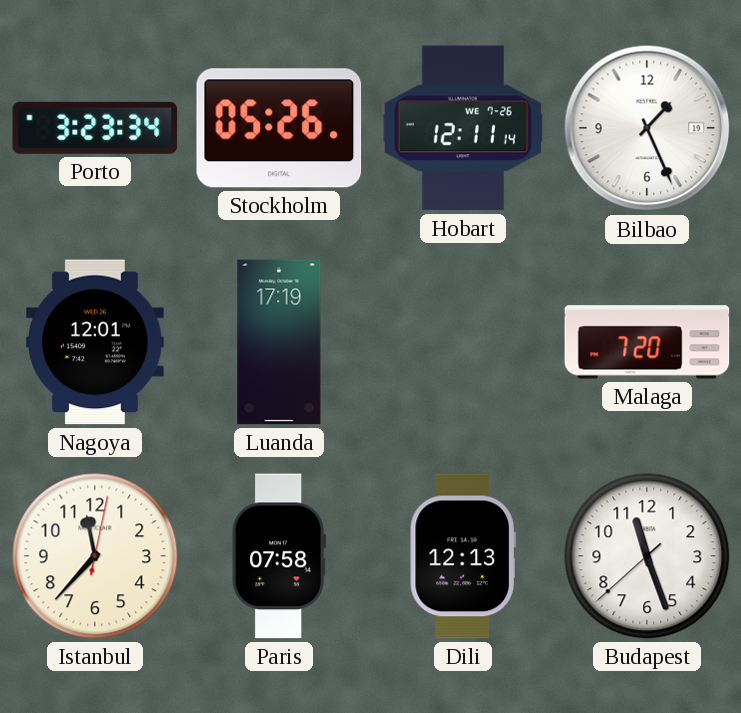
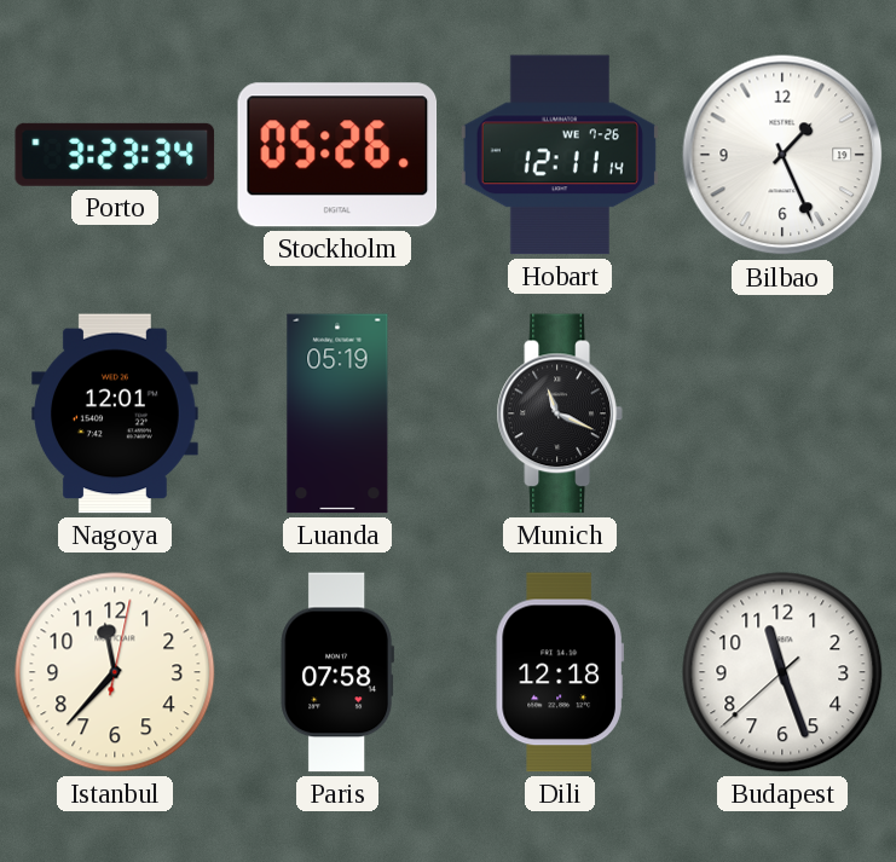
Luanda: 17:19 -> 05:19 (337, 413)
Munich: none -> 11:19 (560, 413)
Malaga: 7:20 -> none (647, 342)
Dili: 12:13 -> 12:18 (560, 672)
